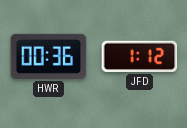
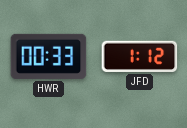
HWR: 00:36 -> 00:33 (49, 56)
